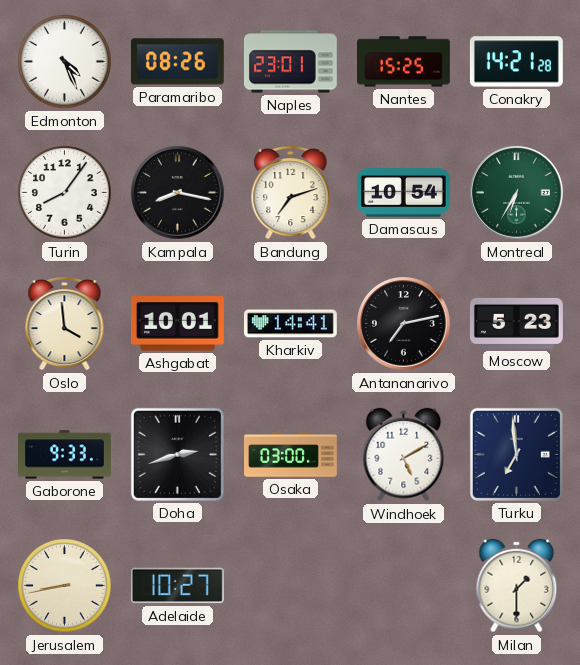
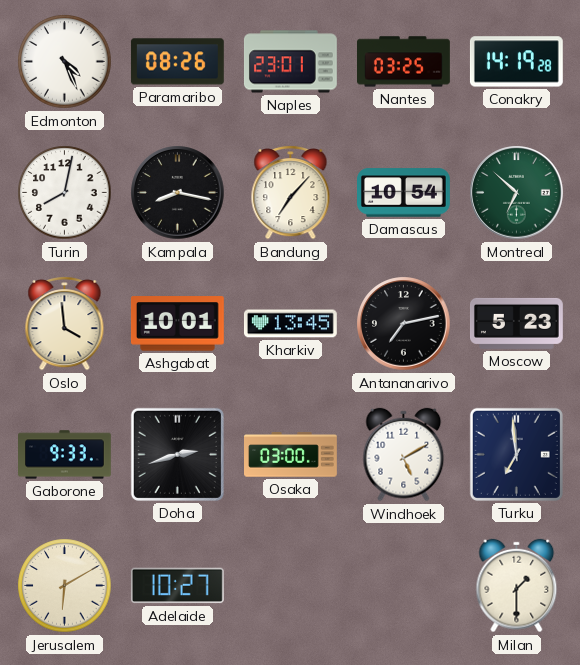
Nantes: 15:25 -> 03:25 (404, 62)
Conakry: 14:21 -> 14:19 (516, 62)
Turin: 8:06 -> 8:02 (65, 193)
Bandung: 7:12 -> 7:07 (291, 192)
Montreal: 6:35 -> 6:52 (517, 193)
Kharkiv: 14:41 -> 13:45 (290, 324)
Jerusalem: 8:43 -> 6:10 (65, 586)
